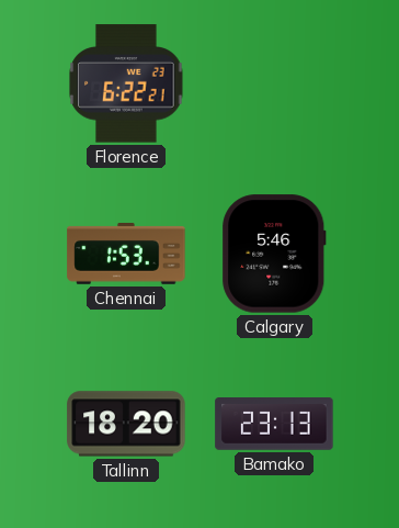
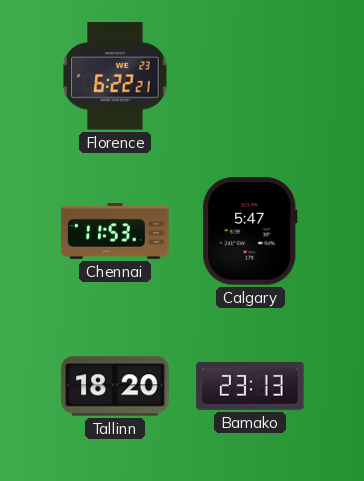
Chennai: 1:53 -> 11:53 (115, 232)
Calgary: 5:46 -> 5:47 (250, 231)
